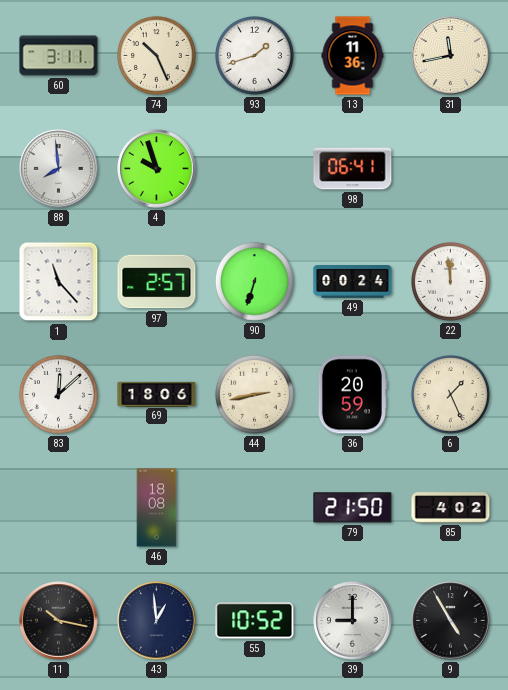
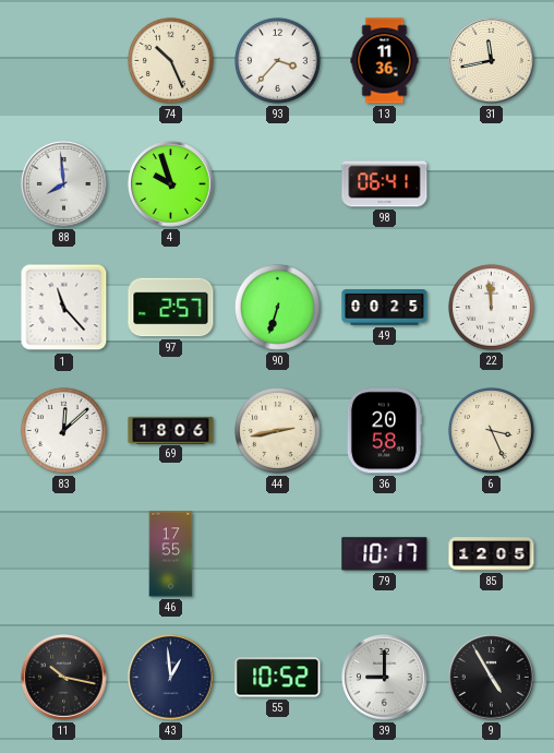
60: 3:11 -> none (59, 56)
93: 1:42 -> 3:37 (277, 60)
49: 00:24 -> 00:25 (385, 308)
36: 20:59 -> 20:58 (384, 431)
6: 1:26 -> 3:26 (491, 430)
46: 18:08 -> 17:55 (171, 554)
79: 21:50 -> 10:17 (385, 554)
85: 4:02 -> 12:05 (492, 554)
